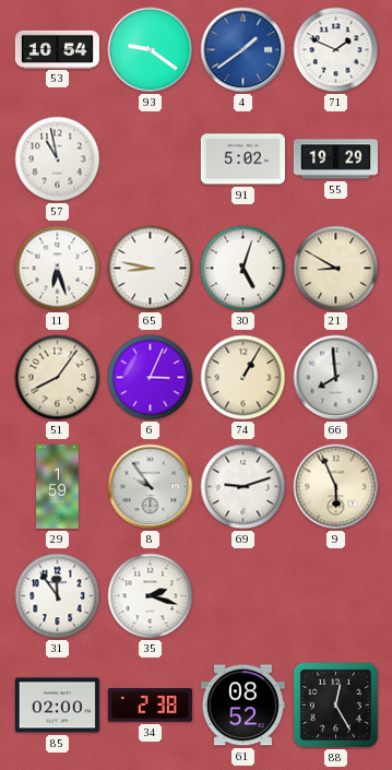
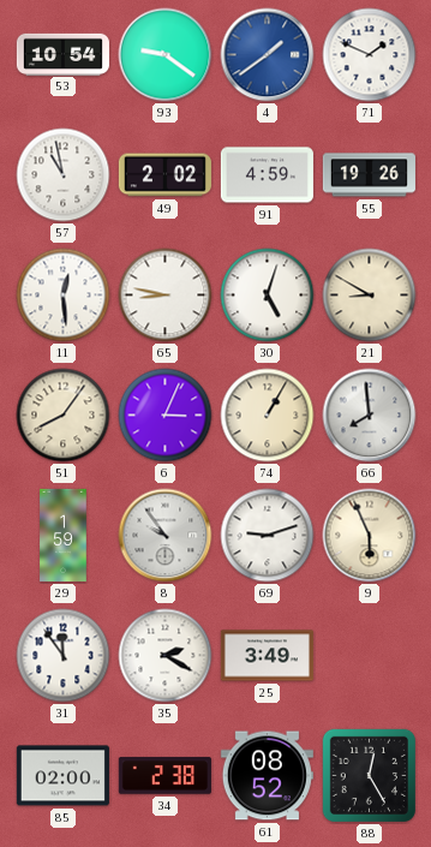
49: none -> 2:02 (164, 175)
91: 5:02 -> 4:59 (267, 175)
55: 19:29 -> 19:26 (369, 175)
11: 6:27 -> 12:29 (64, 296)
35: 2:18 -> 2:20 (166, 656)
25: none -> 3:49 (267, 656)
